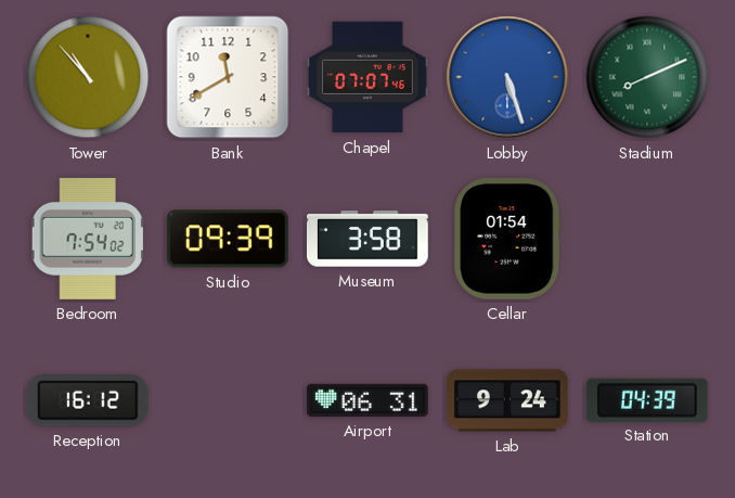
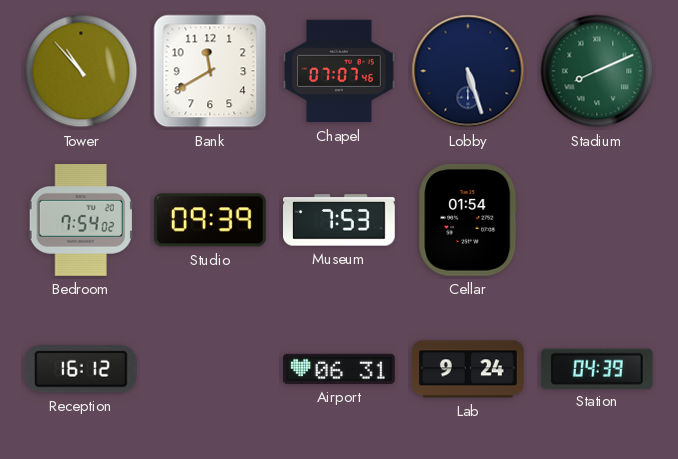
Lobby dial: blue -> navy (468, 71)
Museum: 3:58 -> 7:53 (340, 220)
